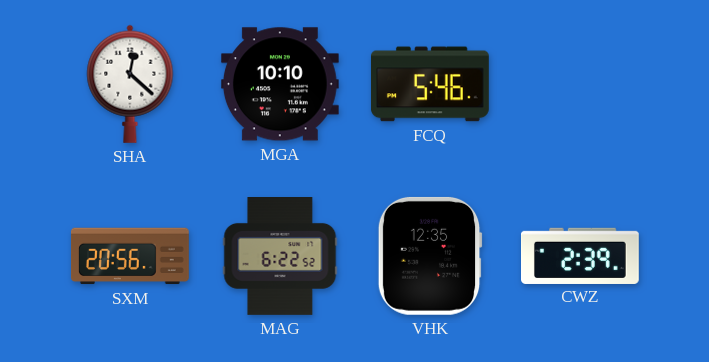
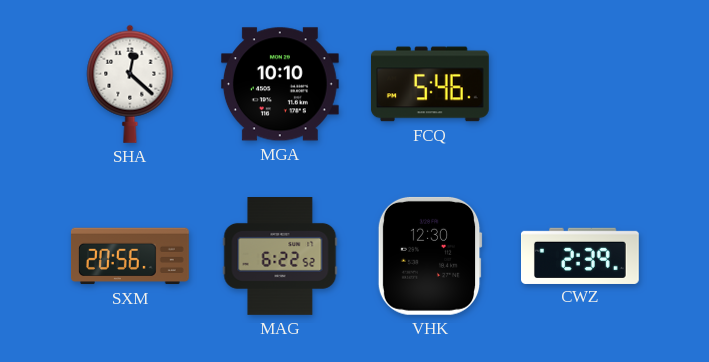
VHK: 12:35 -> 12:30 (430, 256)
